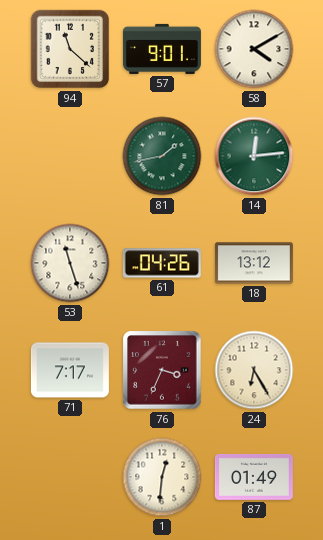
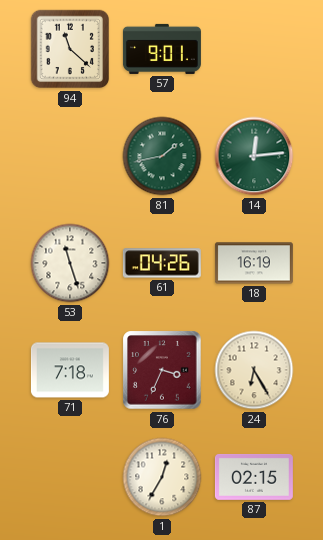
58: 4:10 -> none (254, 49)
18: 13:12 -> 16:19 (254, 263)
71: 7:17 -> 7:18 (70, 370)
1: 12:31 -> 12:35 (162, 477)
87: 01:49 -> 02:15 (254, 477)
